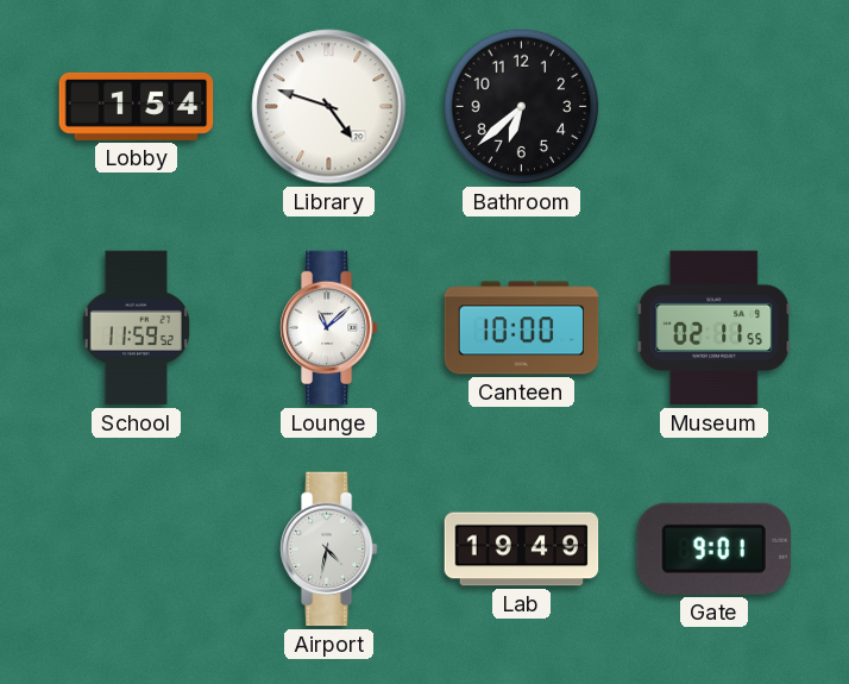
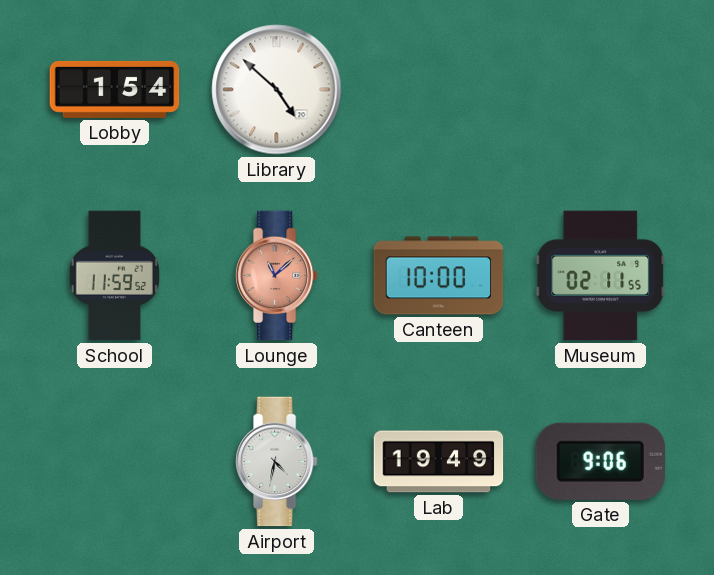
Library: 4:48 -> 4:52 (277, 90)
Bathroom: 6:38 -> none (522, 107)
Lounge dial: white -> salmon (277, 276)
Gate: 9:01 -> 9:06 (600, 461)
